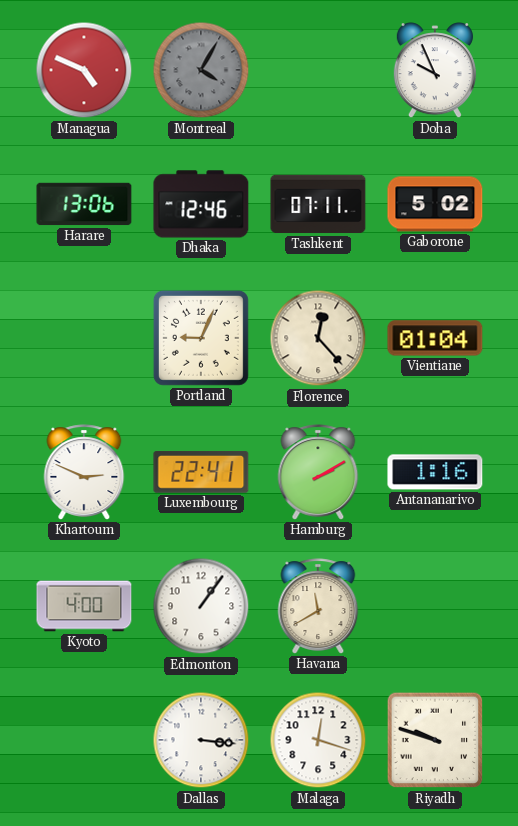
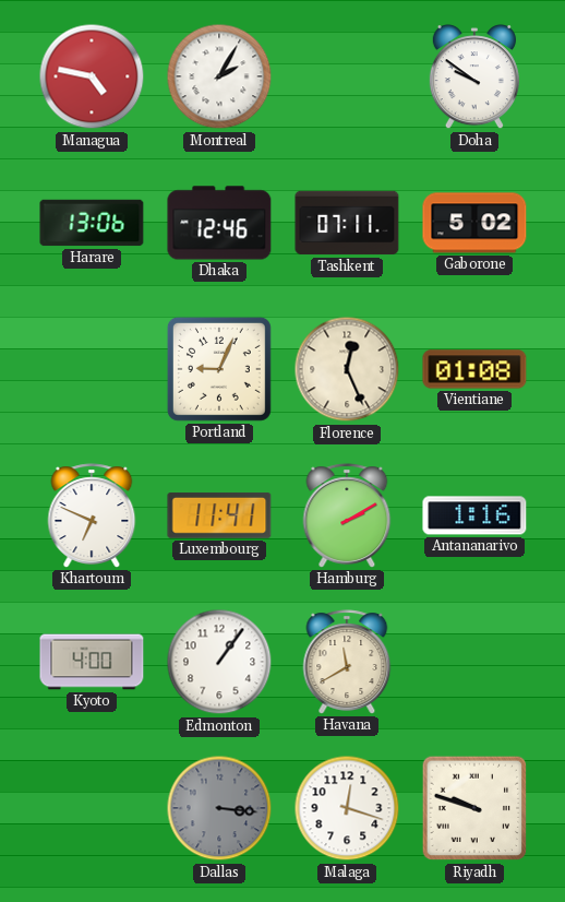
Managua: 4:49 -> 4:47 (92, 76)
Montreal: 4:05 -> 2:05 (219, 76)
Montreal dial: grey -> white (219, 76)
Doha: 9:56 -> 9:51 (474, 78)
Florence: 12:23 -> 12:26 (347, 369)
Vientiane: 01:04 -> 01:08 (474, 369)
Khartoum: 2:49 -> 6:49 (92, 515)
Luxembourg: 22:41 -> 11:41 (219, 517)
Dallas dial: white -> grey (219, 808)
